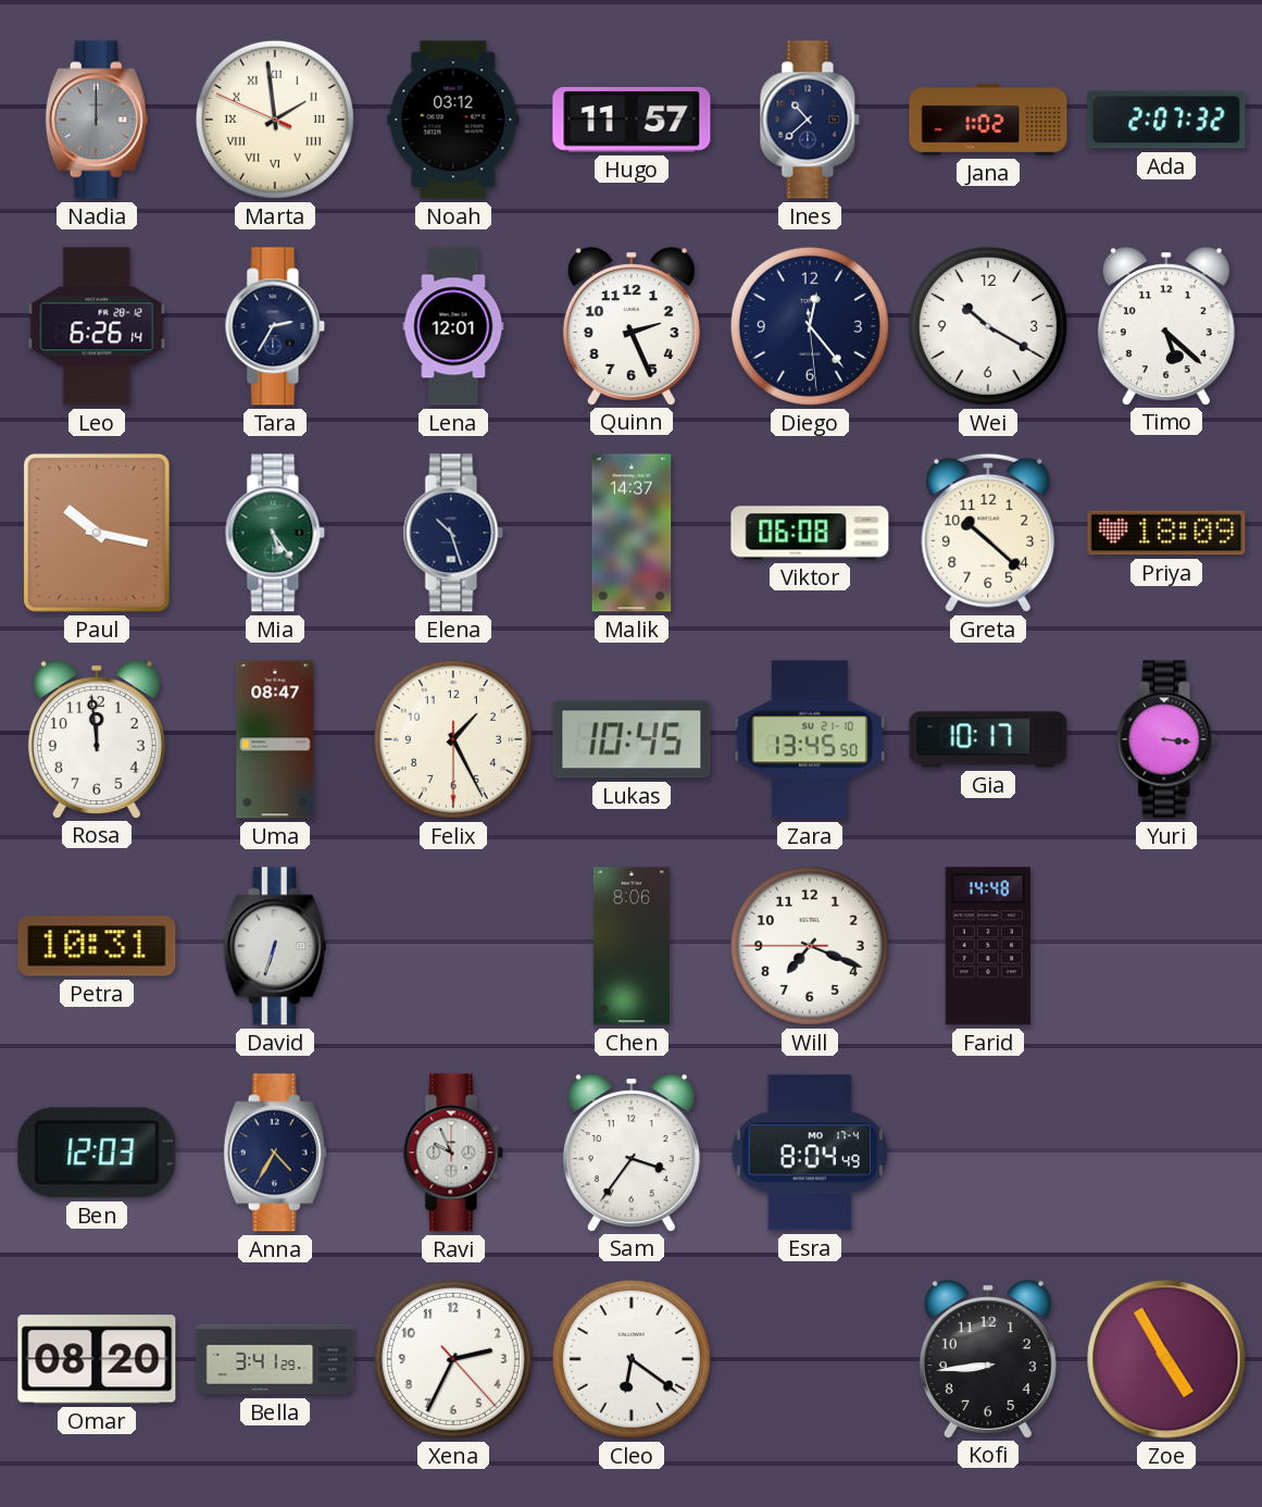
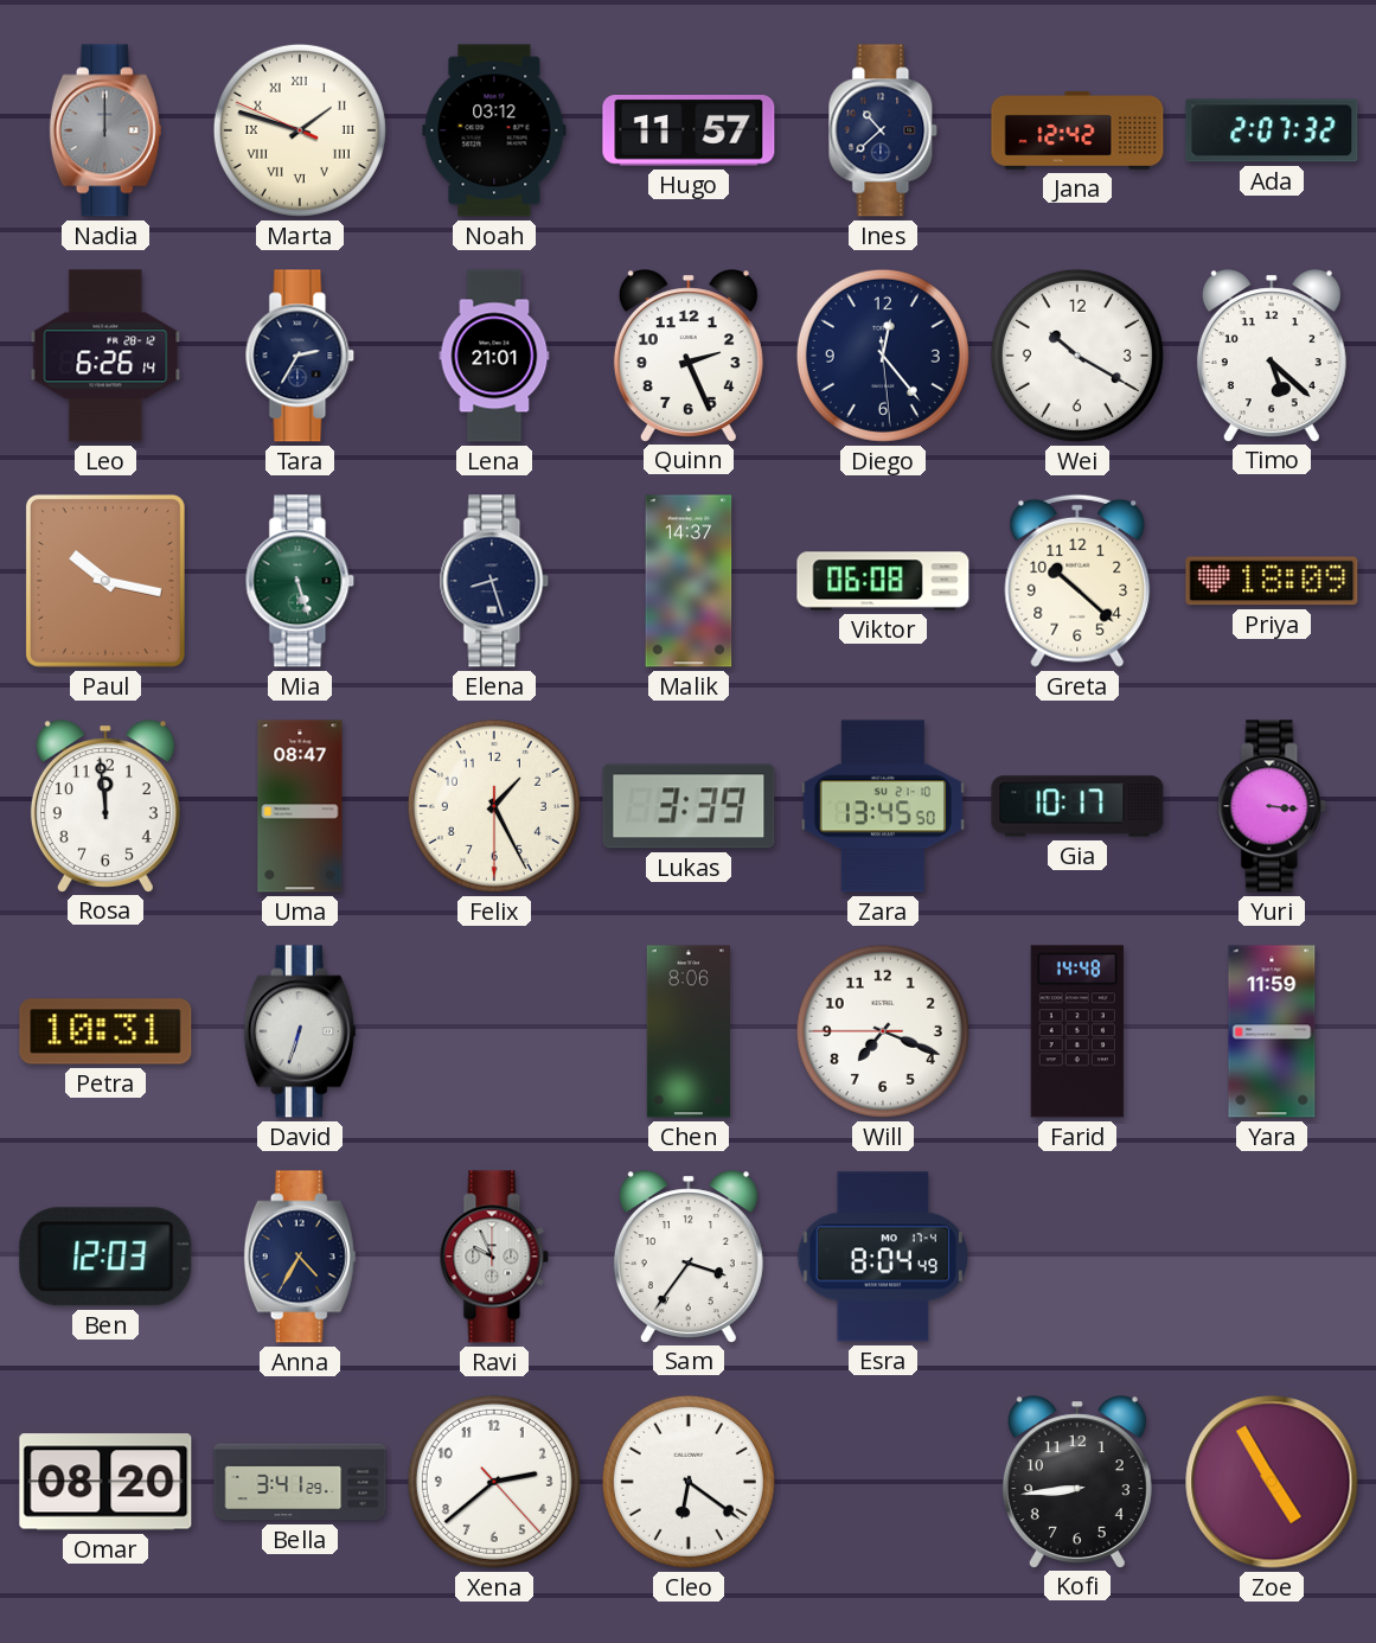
Marta: 1:58 -> 1:47 (300, 130)
Jana: 1:02 -> 12:42 (1077, 130)
Lena: 12:01 -> 21:01 (494, 356)
Mia: 5:24 -> 5:27 (300, 581)
Elena: 10:27 -> 8:27 (494, 581)
Lukas: 10:45 -> 3:39 (689, 806)
Yara: none -> 11:59 (1272, 1031)
Xena: 2:34 -> 2:38 (494, 1482)
